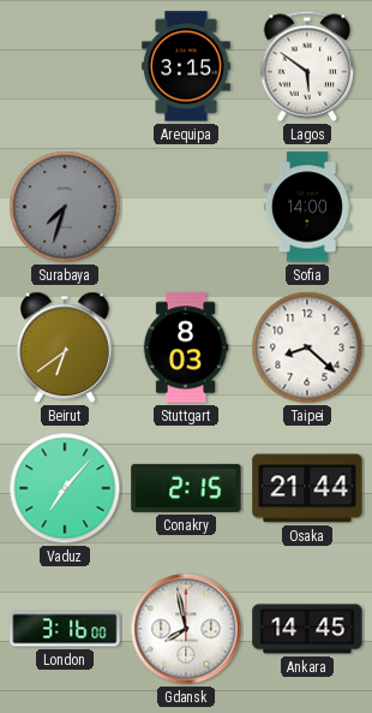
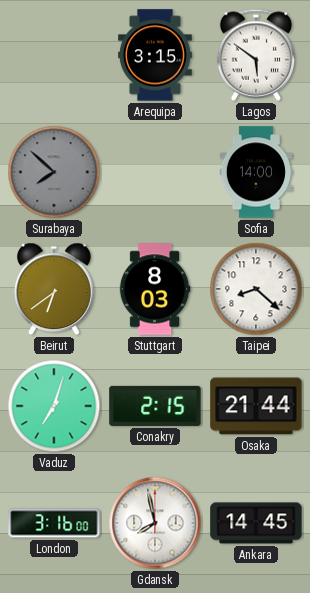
Surabaya: 7:33 -> 7:52 (54, 172)
Vaduz: 7:07 -> 7:03 (54, 406)
